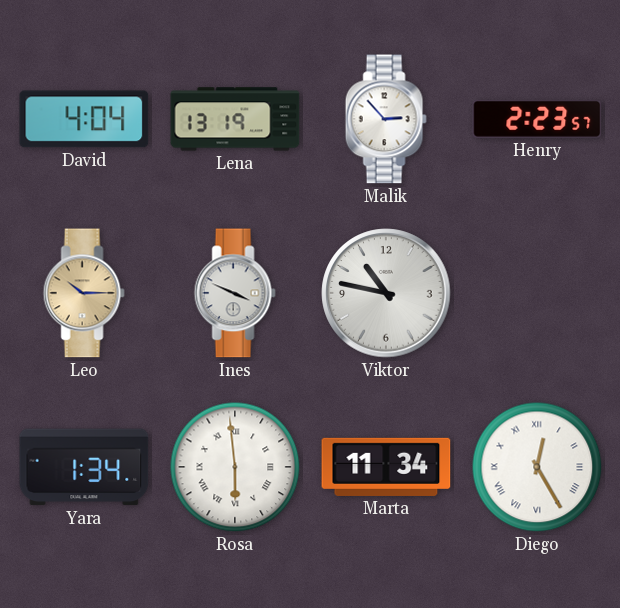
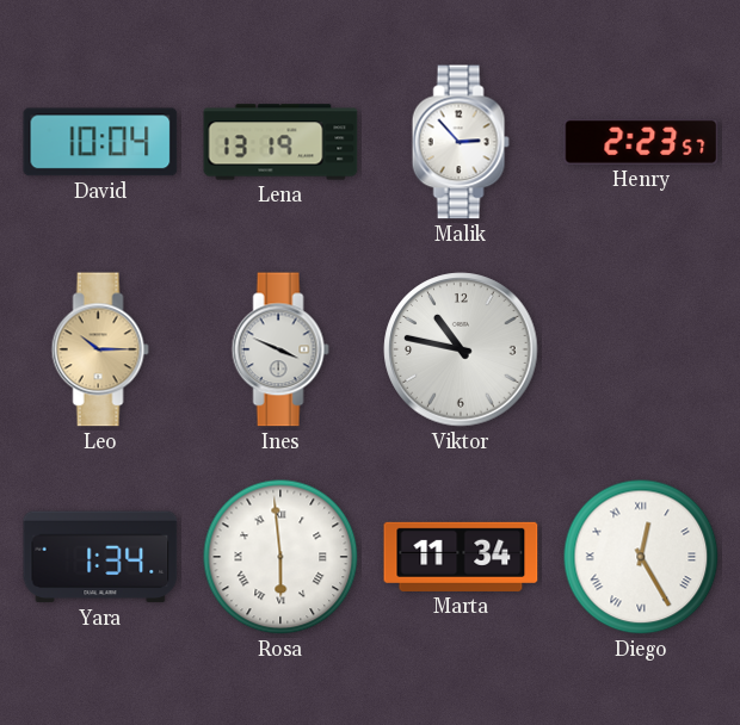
David: 4:04 -> 10:04 (100, 142)
